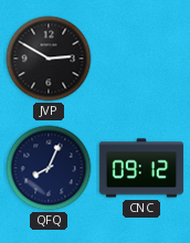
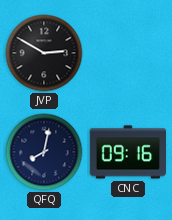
QFQ: 8:04 -> 8:02 (44, 152)
CNC: 09:12 -> 09:16 (128, 152)
